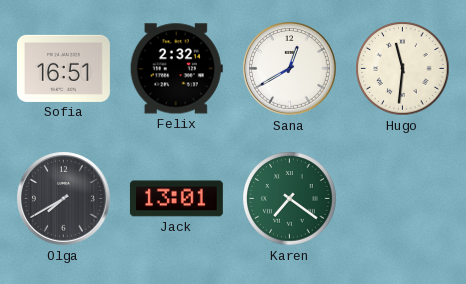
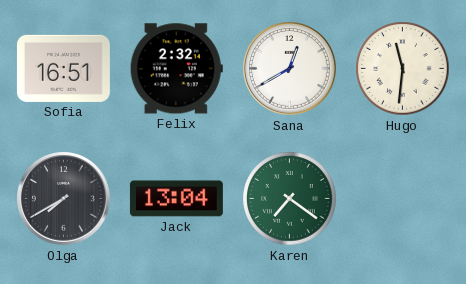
Jack: 13:01 -> 13:04 (176, 199)
